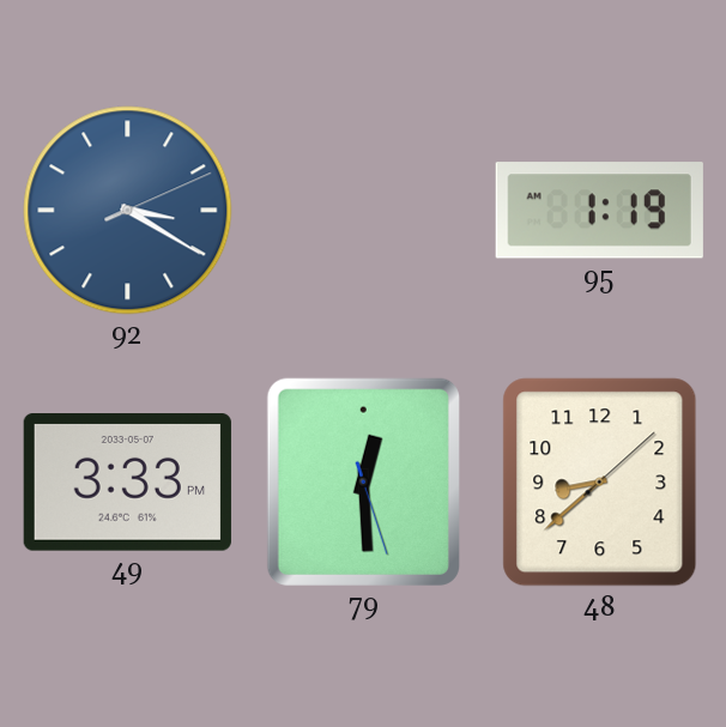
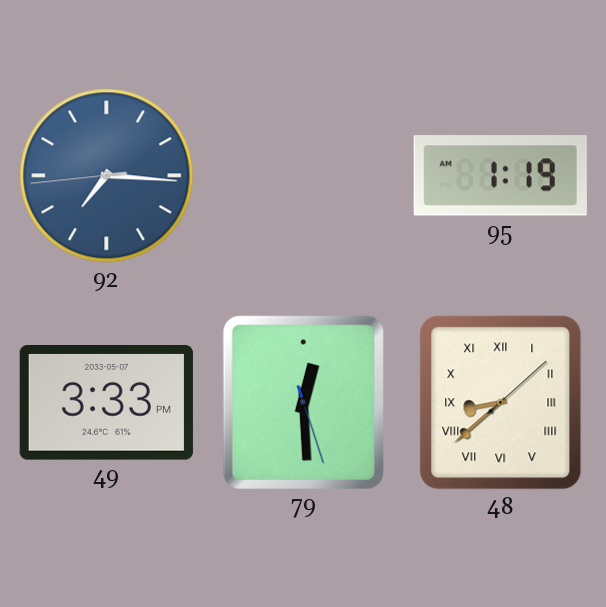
92: 3:20 -> 7:15 (107, 176)
48 numerals: Arabic -> Roman (501, 403)
